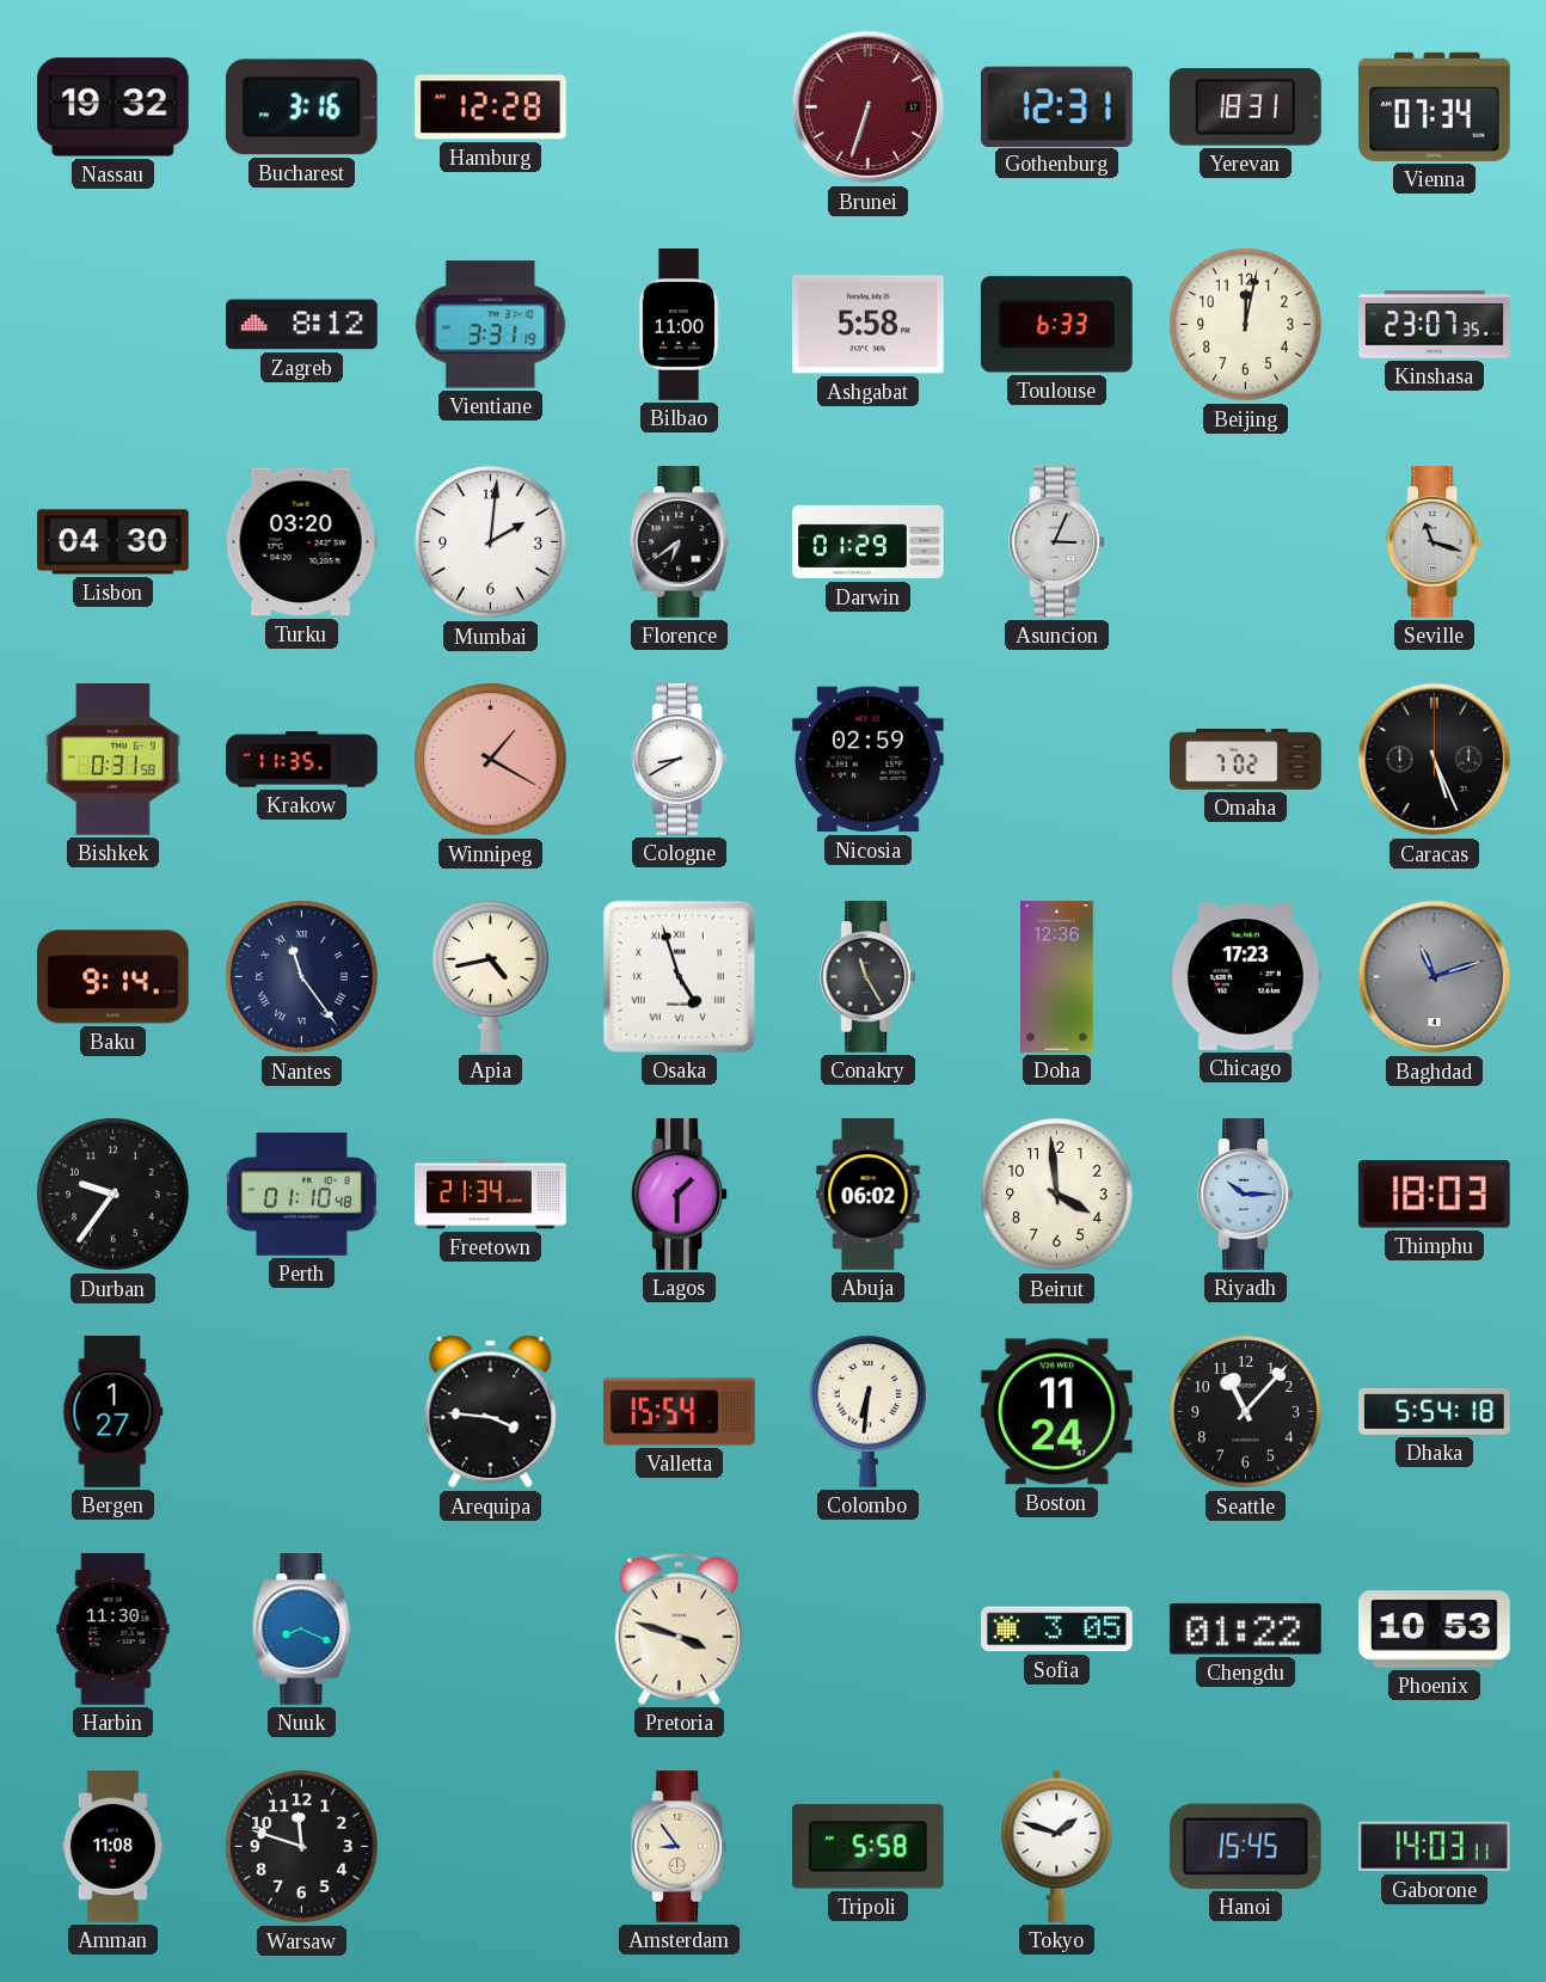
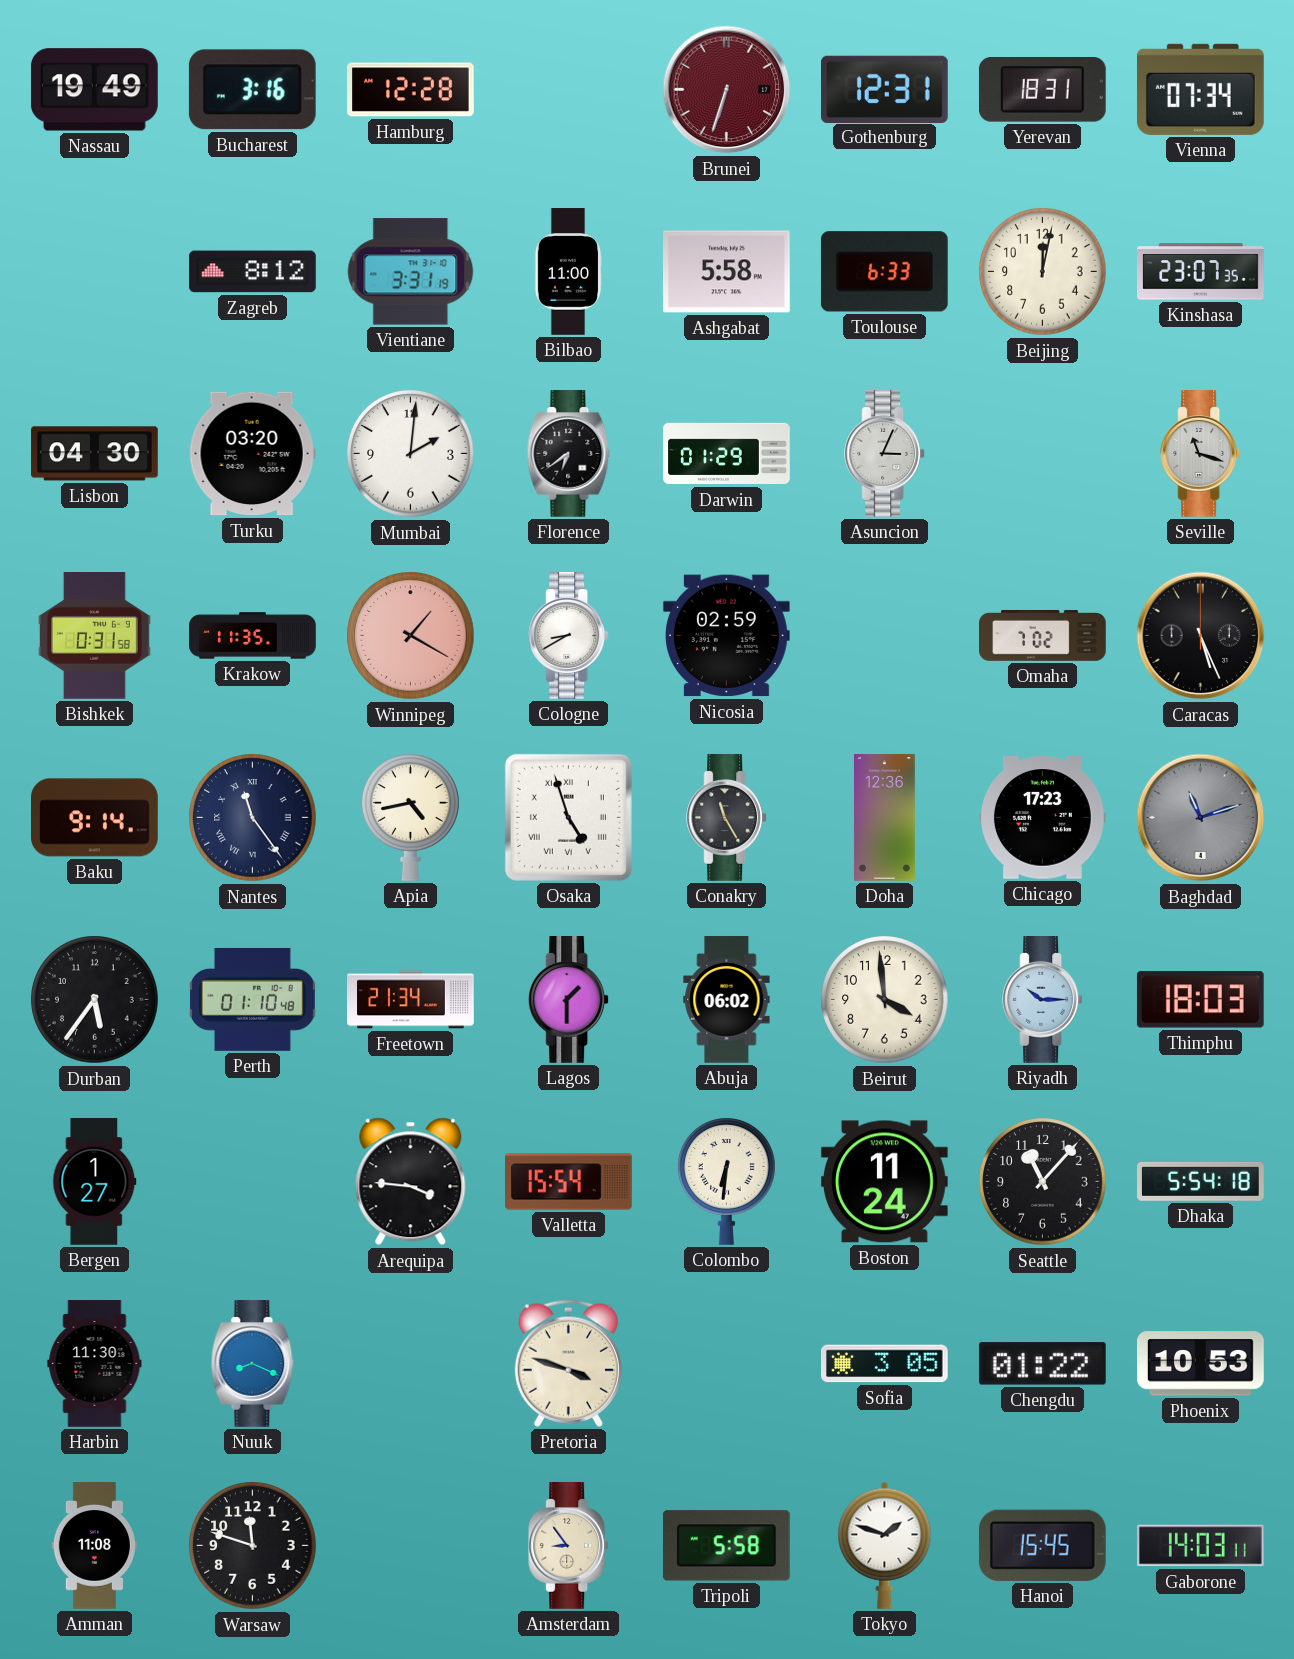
Nassau: 19:32 -> 19:49 (94, 90)
Durban: 9:36 -> 5:36 (95, 1000)
